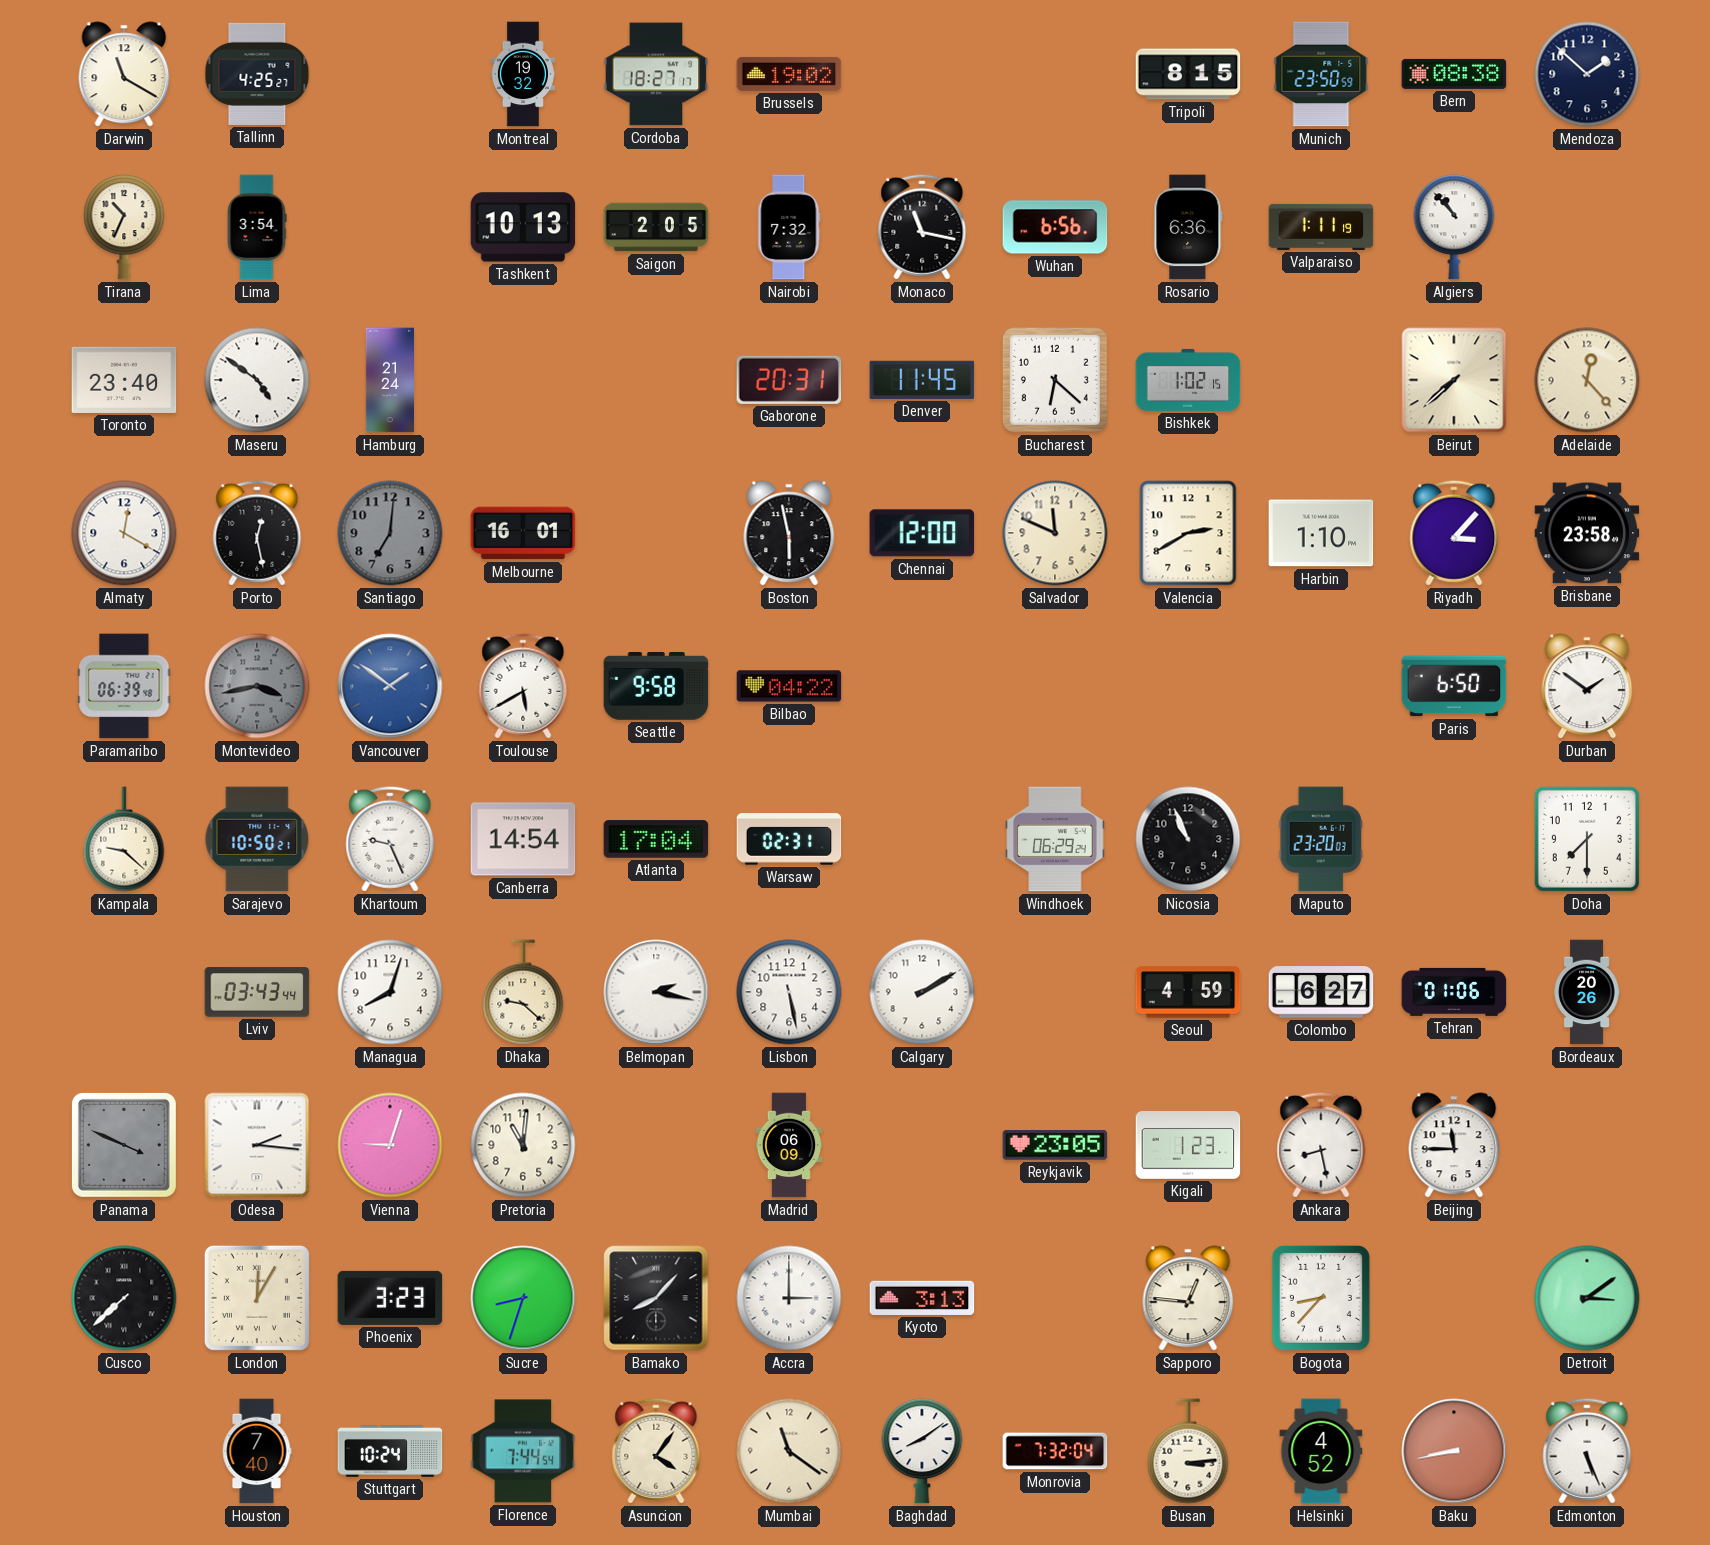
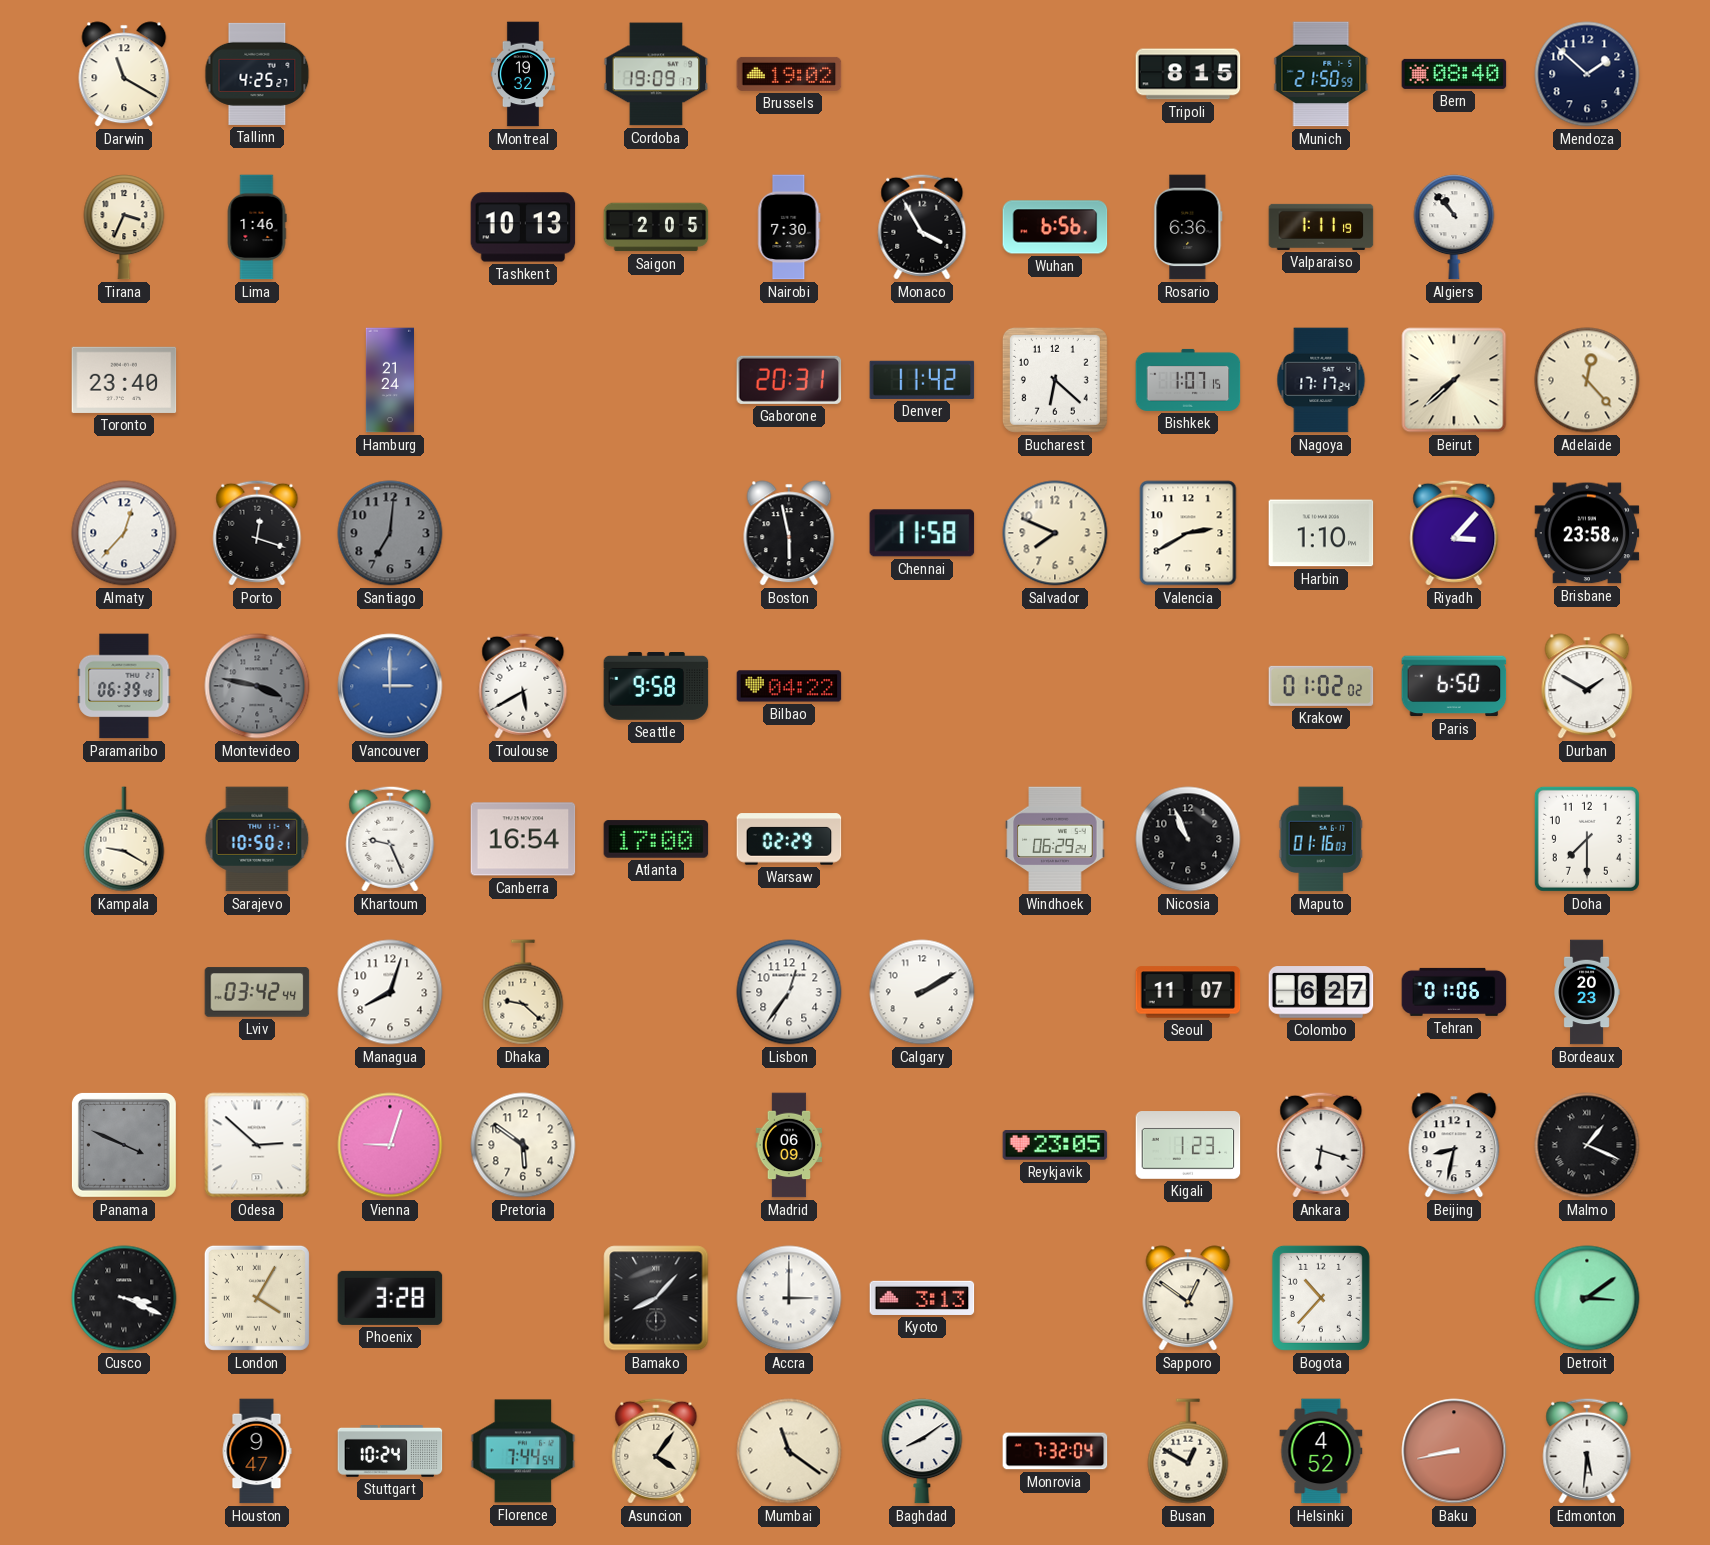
Cordoba: 18:27 -> 19:09 (656, 74)
Munich: 23:50 -> 21:50 (1321, 74)
Bern: 08:38 -> 08:40 (1454, 74)
Tirana: 10:34 -> 3:34 (124, 227)
Lima: 3:54 -> 1:46 (257, 227)
Nairobi: 7:32 -> 7:30 (789, 227)
Monaco: 11:17 -> 3:55 (922, 227)
Maseru: 4:51 -> none (257, 380)
Denver: 11:45 -> 11:42 (922, 380)
Bishkek: 1:02 -> 1:07 (1188, 380)
Nagoya: none -> 17:17 (1321, 380)
Almaty: 12:20 -> 12:37 (124, 533)
Porto: 12:28 -> 12:18 (257, 533)
Melbourne: 16:01 -> none (523, 533)
Chennai: 12:00 -> 11:58 (922, 533)
Salvador: 11:49 -> 7:49 (1055, 533)
Montevideo: 3:43 -> 3:47 (257, 686)
Vancouver: 1:51 -> 3:00 (390, 686)
Krakow: none -> 01:02 (1321, 686)
Durban: 1:51 -> 1:50 (1587, 686)
Kampala: 9:22 -> 9:20 (124, 839)
Canberra: 14:54 -> 16:54 (523, 839)
Atlanta: 17:04 -> 17:00 (656, 839)
Warsaw: 02:31 -> 02:29 (789, 839)
Maputo: 23:20 -> 01:16 (1321, 839)
Lviv: 03:43 -> 03:42 (257, 992)
Belmopan: 2:17 -> none (656, 992)
Lisbon: 5:28 -> 12:36 (789, 992)
Seoul: 4:59 -> 11:07 (1188, 992)
Bordeaux: 20:26 -> 20:23 (1587, 992)
Odesa: 2:16 -> 2:52 (257, 1145)
Pretoria: 11:01 -> 5:51 (523, 1145)
Ankara: 8:28 -> 6:18 (1321, 1145)
Beijing: 11:45 -> 8:32 (1454, 1145)
Malmo: none -> 1:19 (1587, 1145)
Cusco: 7:38 -> 3:19 (124, 1298)
London: 12:05 -> 4:05 (257, 1298)
Phoenix: 3:23 -> 3:28 (390, 1298)
Sucre: 8:33 -> none (523, 1298)
Sapporo: 12:46 -> 12:51 (1188, 1298)
Bogota: 8:37 -> 10:37 (1321, 1298)
Houston: 7:40 -> 9:47 (257, 1451)
Busan: 3:14 -> 12:50 (1188, 1451)
Edmonton: 5:26 -> 5:31 (1587, 1451)
